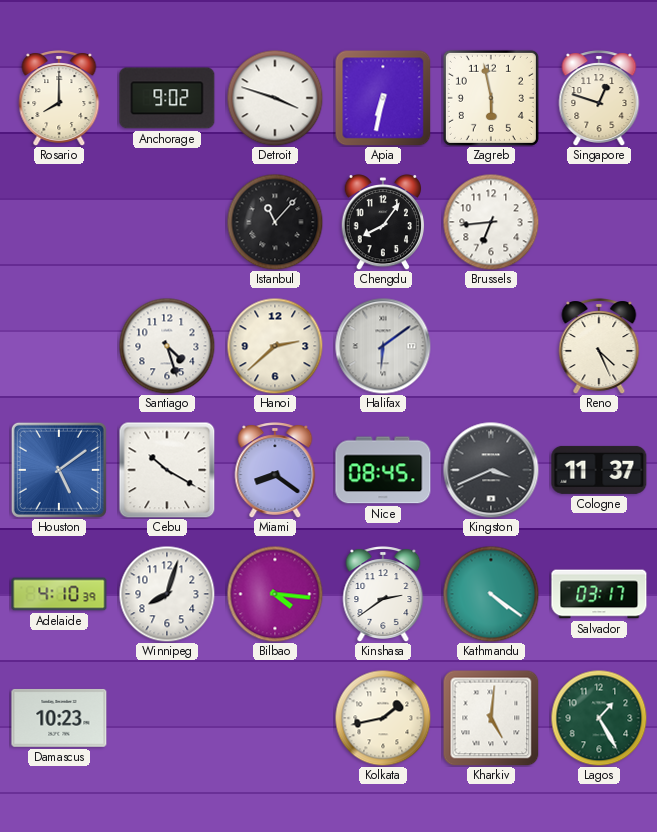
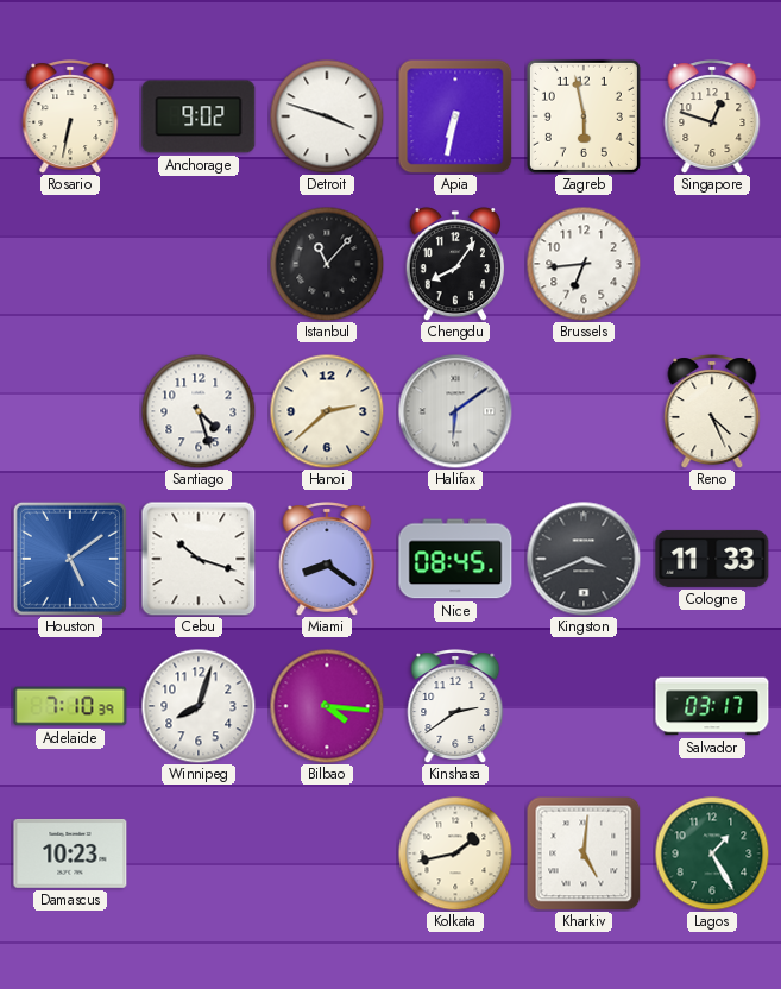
Rosario: 8:00 -> 6:32 (70, 116)
Cebu: 10:20 -> 10:18 (199, 559)
Cologne: 11:37 -> 11:33 (712, 559)
Adelaide: 4:10 -> 7:10 (70, 706)
Kathmandu: 4:21 -> none (491, 594)
